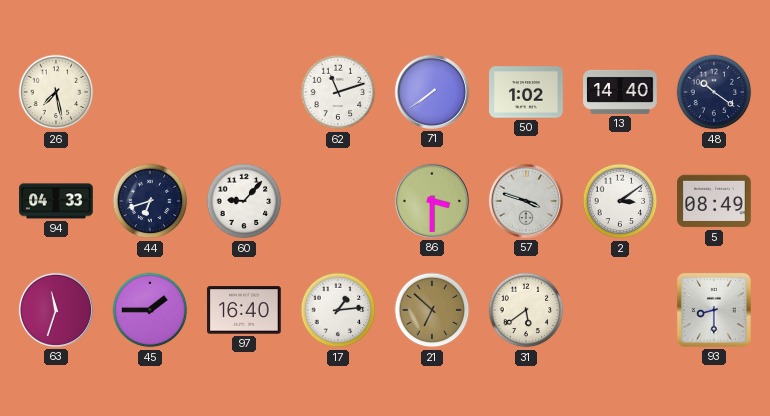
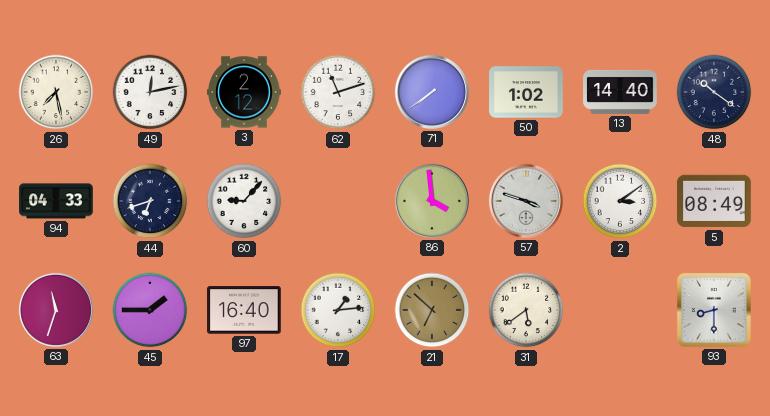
49: none -> 12:13 (150, 92)
3: none -> 2:12 (244, 92)
86: 3:30 -> 3:59 (432, 201)
